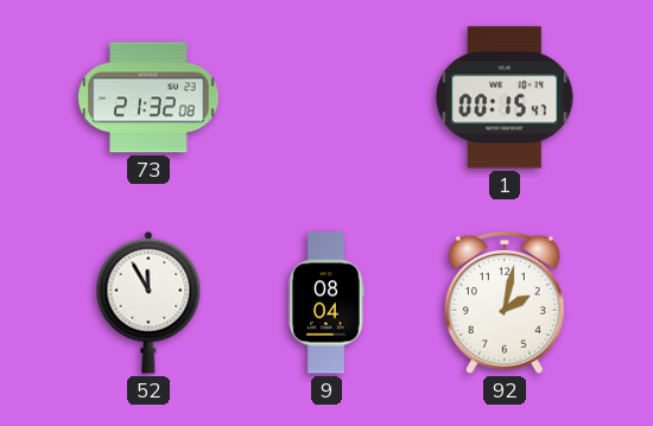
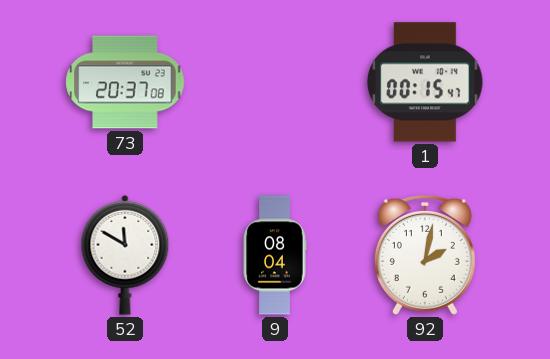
73: 21:32 -> 20:37 (125, 82)
52: 11:55 -> 11:50 (125, 255)
